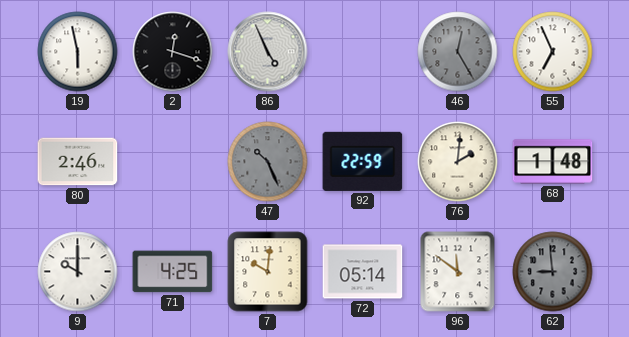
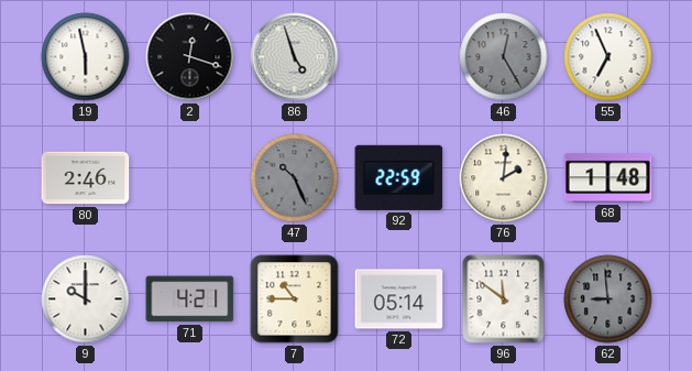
86: 4:56 -> 4:57 (295, 57)
71: 4:25 -> 4:21 (190, 299)
7: 10:01 -> 10:45 (295, 299)
